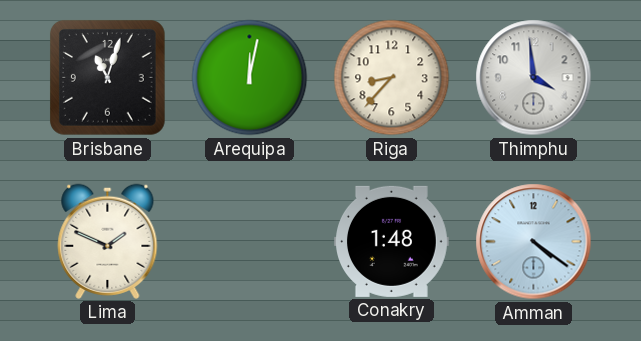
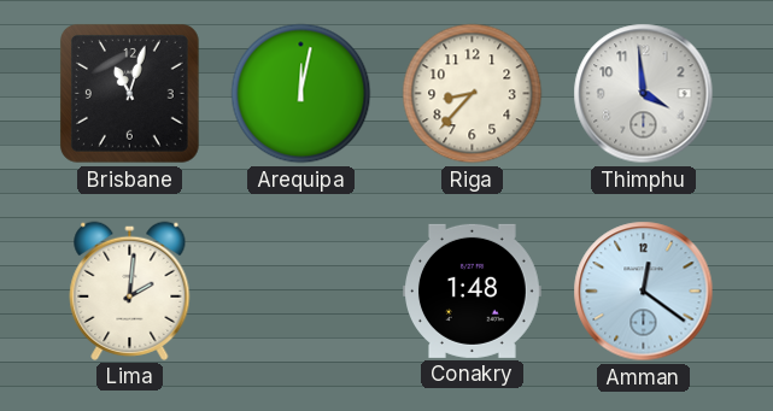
Lima: 1:49 -> 2:01 (130, 290)
Amman: 4:21 -> 12:21 (644, 292)
